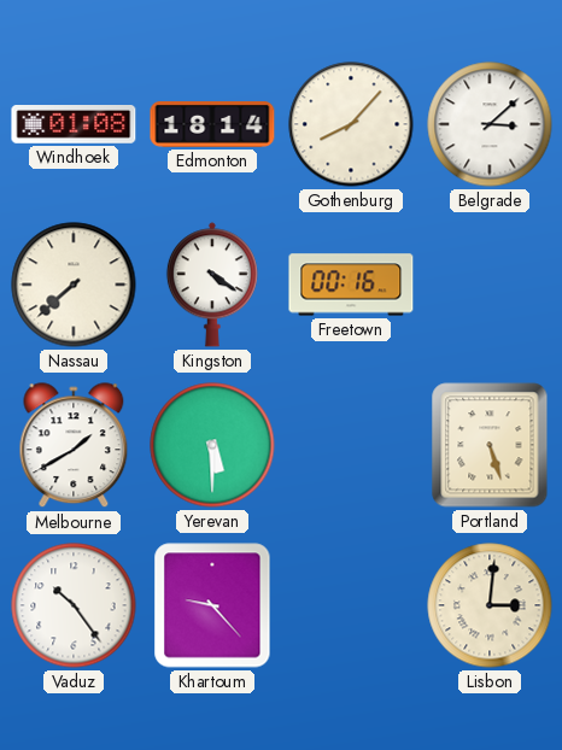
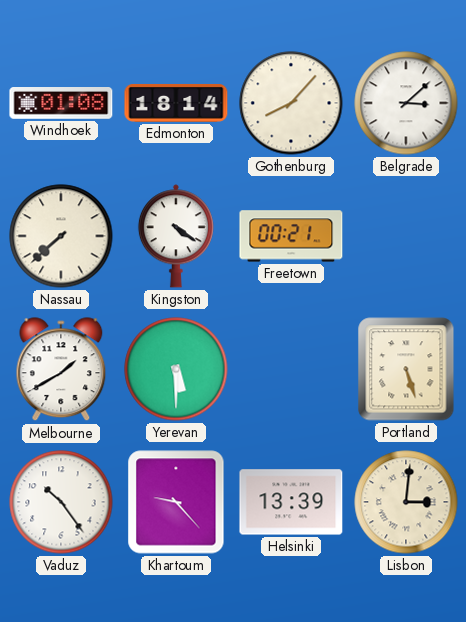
Freetown: 00:16 -> 00:21 (291, 236)
Helsinki: none -> 13:39 (291, 502)
